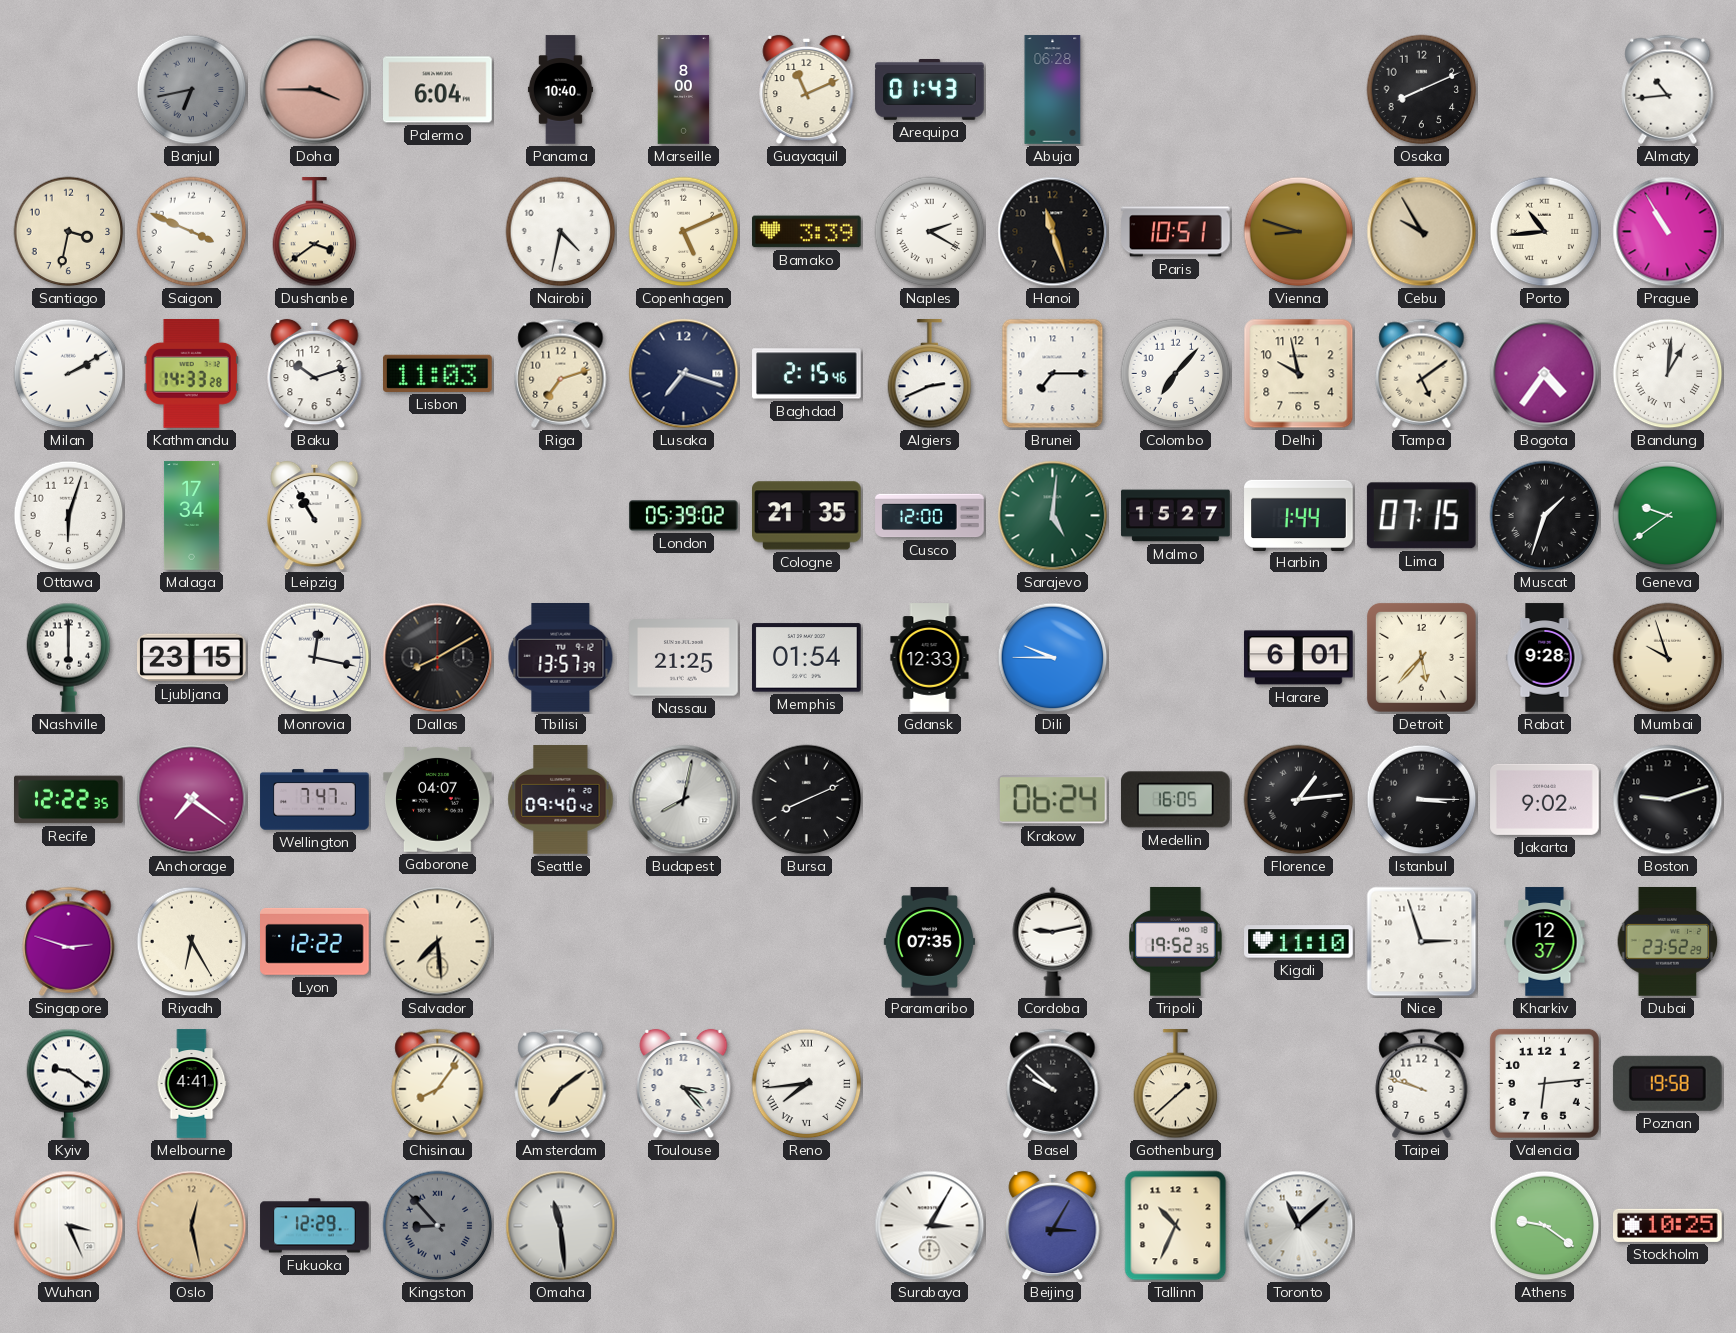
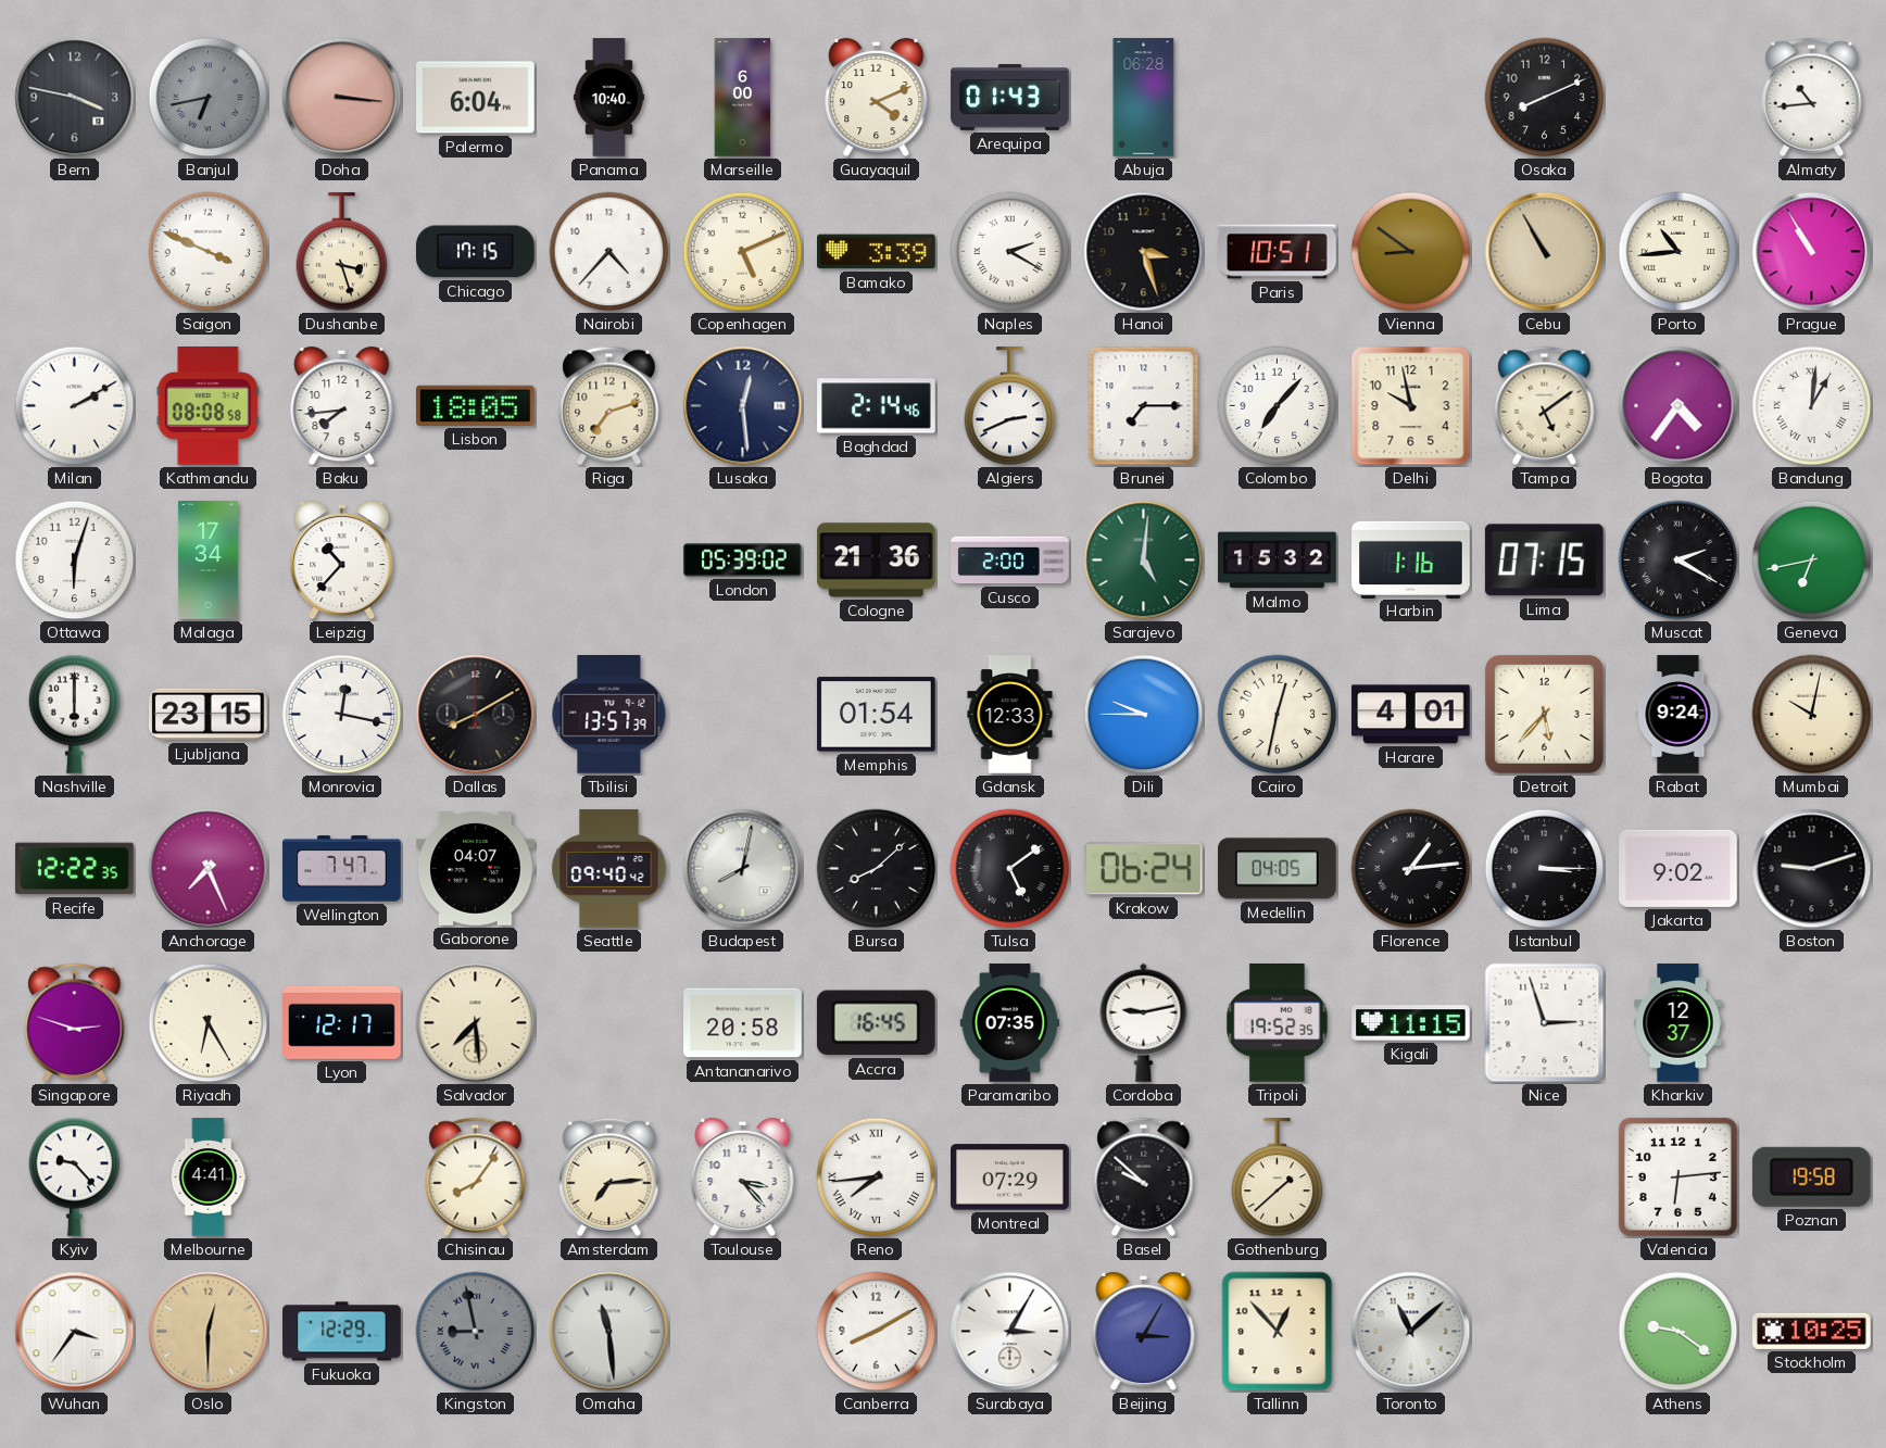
Bern: none -> 3:47 (75, 98)
Doha: 3:45 -> 3:16 (342, 98)
Marseille: 8:00 -> 6:00 (743, 98)
Guayaquil: 11:11 -> 4:11 (877, 98)
Santiago: 3:32 -> none (69, 232)
Dushanbe: 3:39 -> 3:27 (342, 252)
Chicago: none -> 17:15 (476, 252)
Nairobi: 4:32 -> 4:37 (609, 252)
Hanoi: 11:27 -> 3:27 (1144, 252)
Vienna: 8:48 -> 8:51 (1411, 252)
Cebu: 9:55 -> 10:55 (1545, 252)
Kathmandu: 14:33 -> 08:08 (208, 406)
Baku: 10:12 -> 7:44 (342, 406)
Lisbon: 11:03 -> 18:05 (476, 405)
Lusaka: 7:18 -> 12:29 (743, 406)
Baghdad: 2:15 -> 2:14 (877, 406)
Leipzig: 10:55 -> 10:37 (342, 561)
Cologne: 21:35 -> 21:36 (877, 561)
Cusco: 12:00 -> 2:00 (1010, 561)
Malmo: 15:27 -> 15:32 (1278, 561)
Harbin: 1:44 -> 1:16 (1411, 559)
Muscat: 1:33 -> 2:20 (1678, 561)
Geneva: 9:39 -> 6:43 (1812, 561)
Nassau: 21:25 -> none (684, 658)
Cairo: none -> 12:32 (1278, 715)
Harare: 6:01 -> 4:01 (1411, 715)
Rabat: 9:28 -> 9:24 (1678, 715)
Mumbai: 9:57 -> 10:02 (1812, 715)
Anchorage: 7:21 -> 7:26 (209, 869)
Bursa: 8:11 -> 8:08 (877, 869)
Tulsa: none -> 5:09 (1010, 869)
Medellin: 16:05 -> 04:05 (1278, 869)
Lyon: 12:22 -> 12:17 (342, 1022)
Antananarivo: none -> 20:58 (743, 1023)
Accra: none -> 16:45 (876, 1023)
Kigali: 11:10 -> 11:15 (1411, 1023)
Dubai: 23:52 -> none (1668, 942)
Kyiv: 9:21 -> 9:23 (75, 1176)
Amsterdam: 7:09 -> 7:14 (609, 1176)
Montreal: none -> 07:29 (1010, 1178)
Taipei: 9:48 -> none (1422, 1083)
Wuhan: 3:26 -> 3:36 (75, 1332)
Oslo: 12:28 -> 12:30 (209, 1332)
Kingston: 8:53 -> 8:58 (476, 1332)
Canberra: none -> 8:10 (877, 1332)
Tallinn: 10:34 -> 12:53 (1278, 1332)
